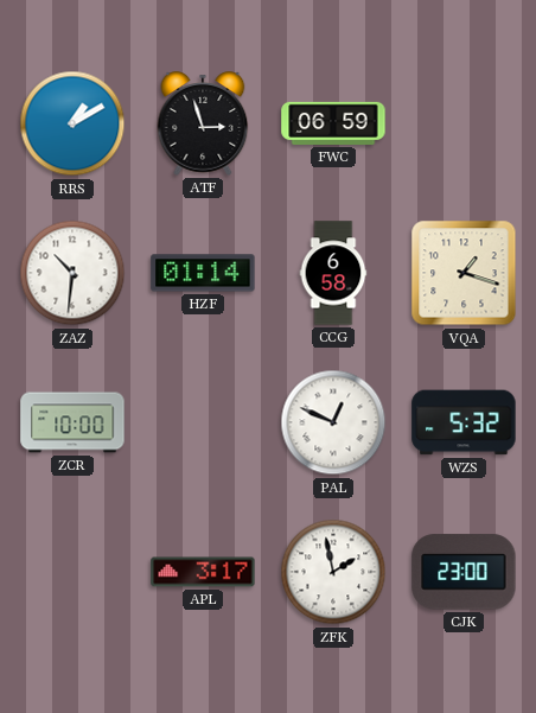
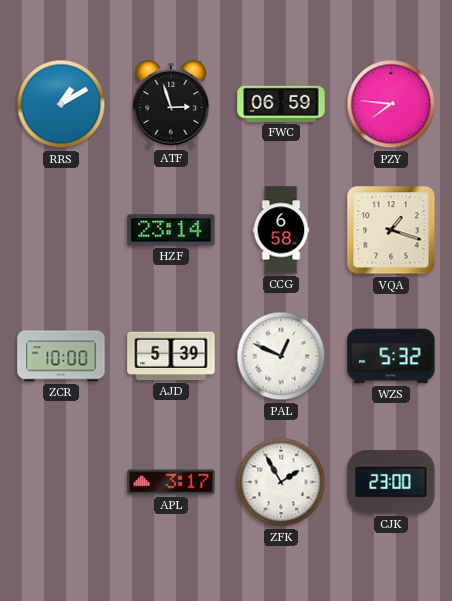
PZY: none -> 7:46 (391, 104)
ZAZ: 10:31 -> none (72, 273)
HZF: 01:14 -> 23:14 (171, 230)
AJD: none -> 5:39 (171, 356)
ZFK: 1:58 -> 1:55 (281, 482)
